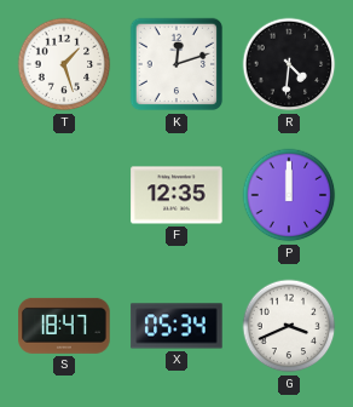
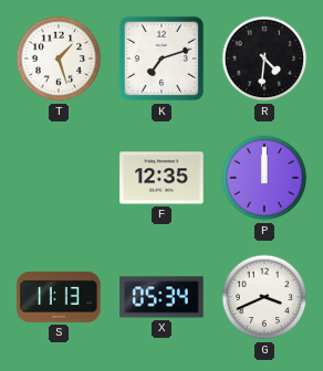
K: 12:12 -> 7:12 (161, 59)
S: 18:47 -> 11:13 (59, 297)
